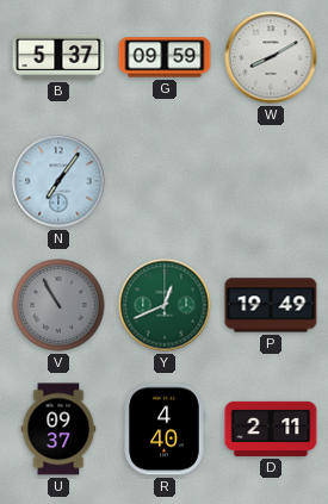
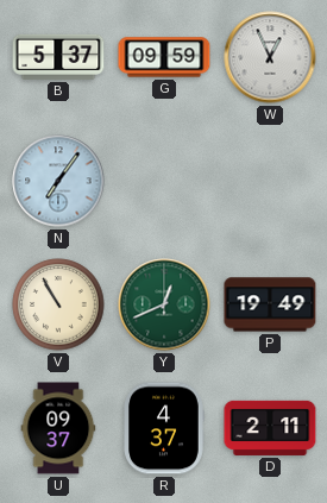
W: 8:10 -> 12:56 (270, 57)
V dial: grey -> cream (58, 304)
R: 4:40 -> 4:37 (164, 428)
